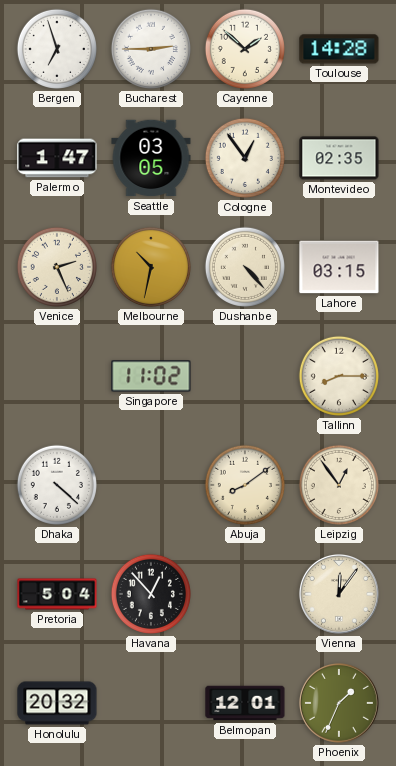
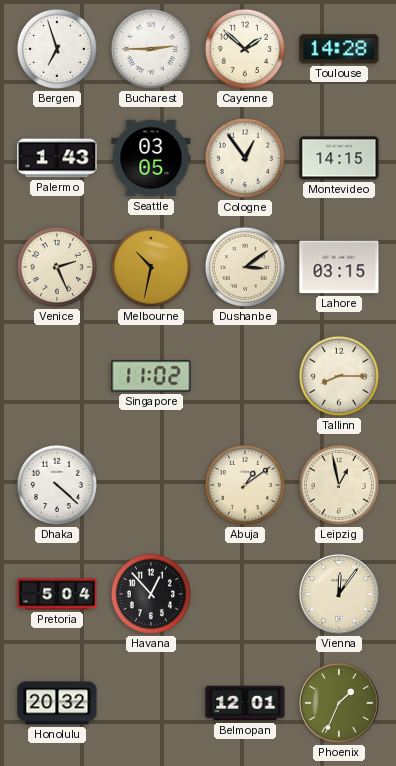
Palermo: 1:47 -> 1:43 (57, 158)
Montevideo: 02:35 -> 14:15 (339, 158)
Dushanbe: 4:23 -> 3:09 (245, 267)
Abuja: 8:09 -> 1:09 (245, 485)
Leipzig: 12:54 -> 12:58 (339, 485)
